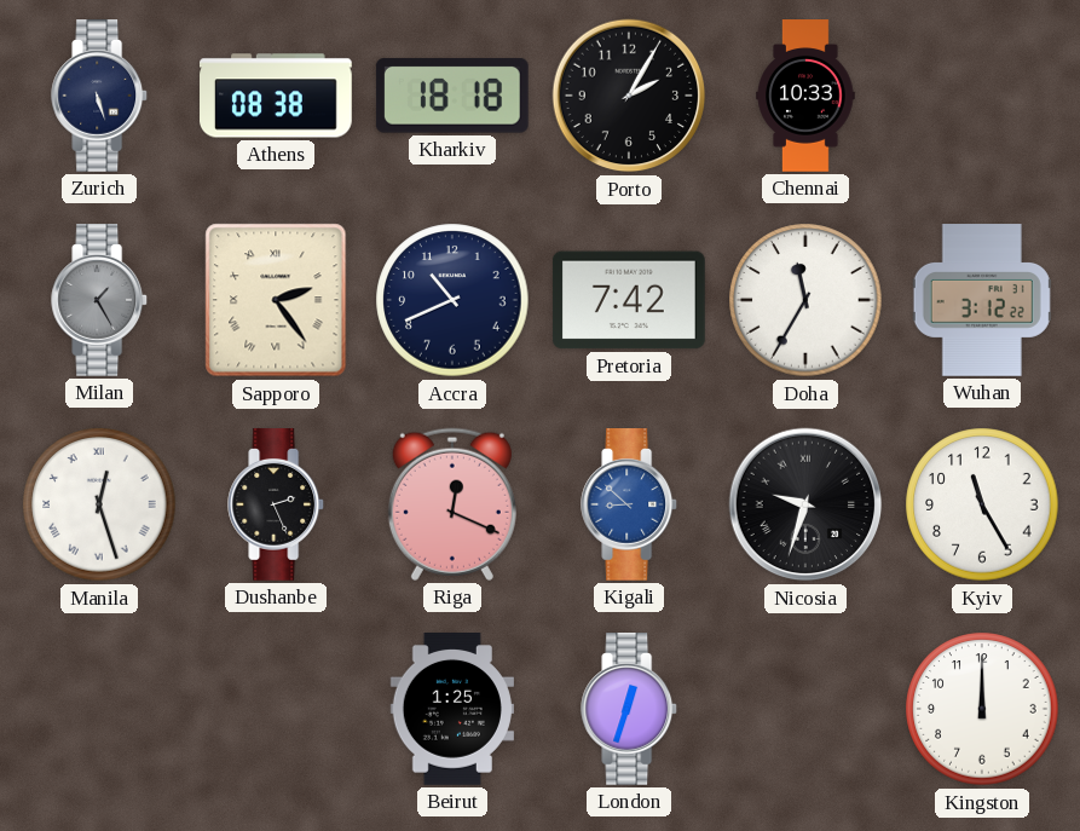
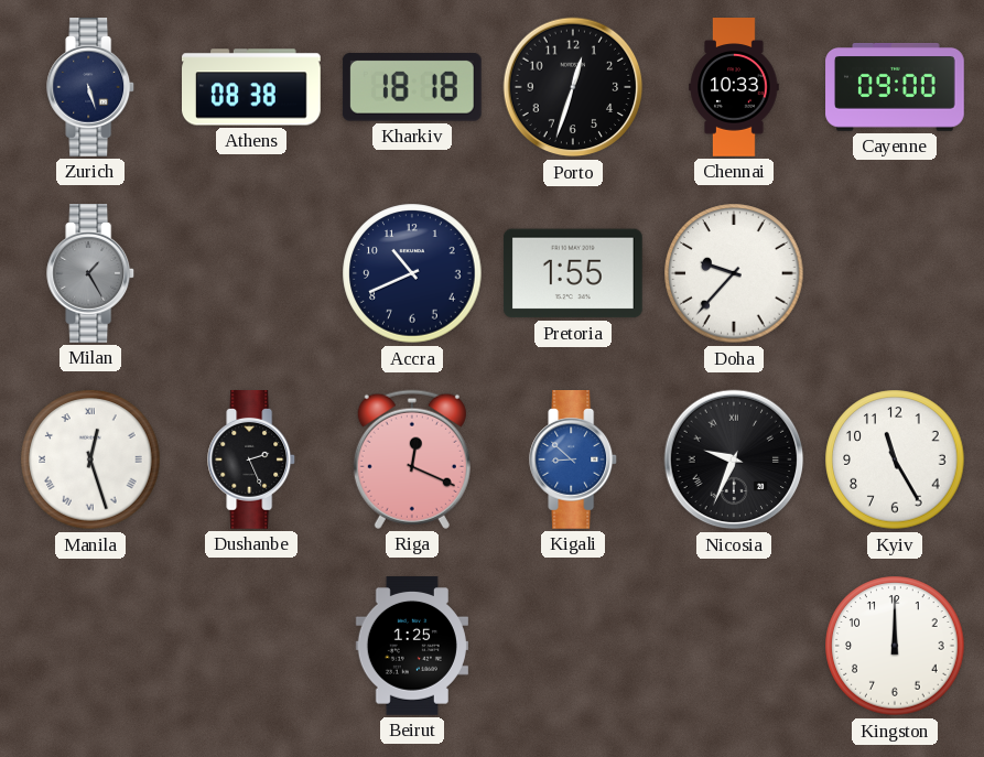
Porto: 2:05 -> 12:33 (573, 87)
Cayenne: none -> 09:00 (895, 87)
Sapporo: 2:24 -> none (276, 300)
Pretoria: 7:42 -> 1:55 (573, 273)
Doha: 11:35 -> 9:37 (734, 273)
Wuhan: 3:12 -> none (982, 300)
Nicosia: 9:33 -> 9:34 (734, 459)
London: 12:33 -> none (630, 710)
